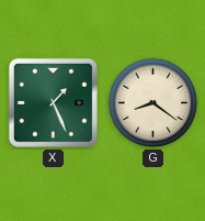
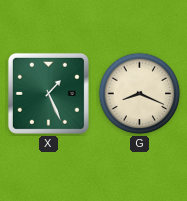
G: 8:21 -> 8:19 (140, 94)
